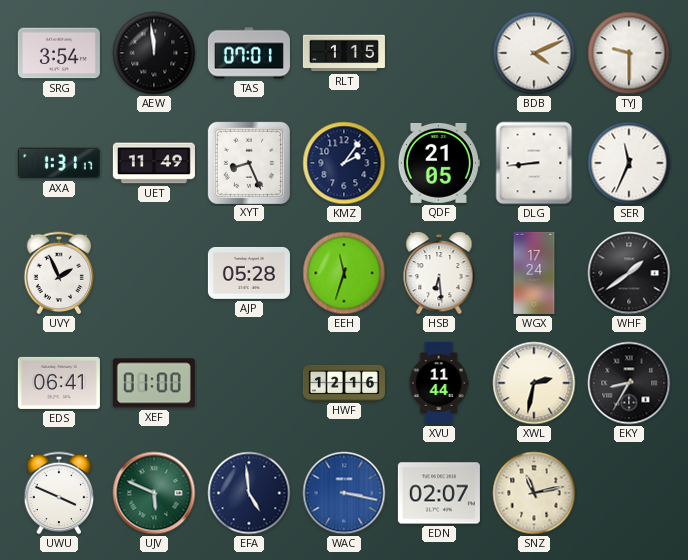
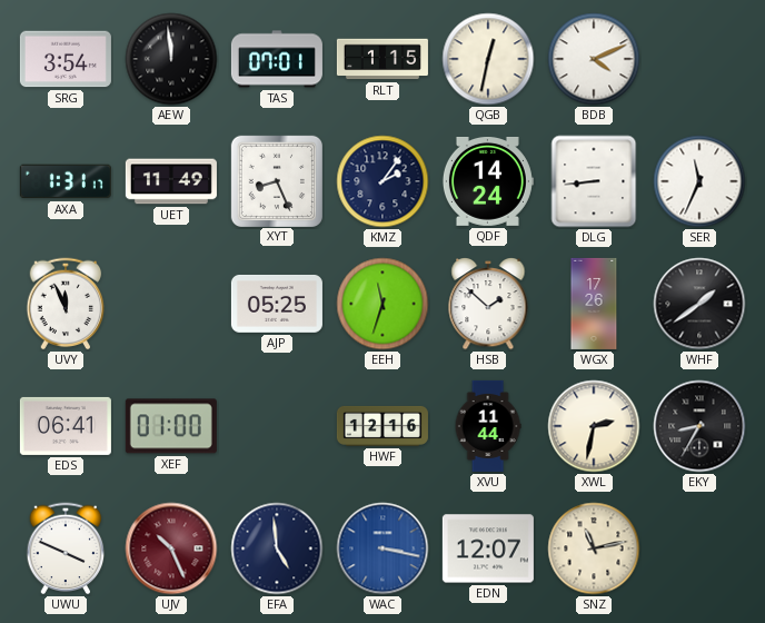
QGB: none -> 12:32 (488, 59)
TYJ: 9:30 -> none (629, 53)
QDF: 21:05 -> 14:24 (487, 181)
UVY: 1:56 -> 11:56 (66, 304)
AJP: 05:28 -> 05:25 (277, 304)
HSB: 6:29 -> 1:52 (488, 305)
WGX: 17:24 -> 17:26 (594, 304)
UJV: 5:49 -> 10:26 (171, 548)
UJV dial: green -> burgundy (171, 548)
EDN: 02:07 -> 12:07 (488, 548)
